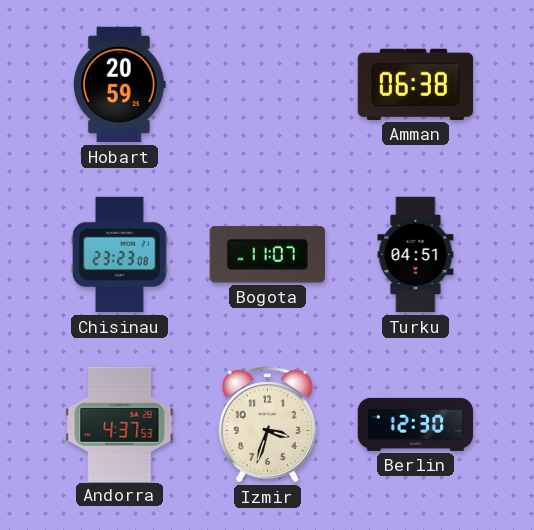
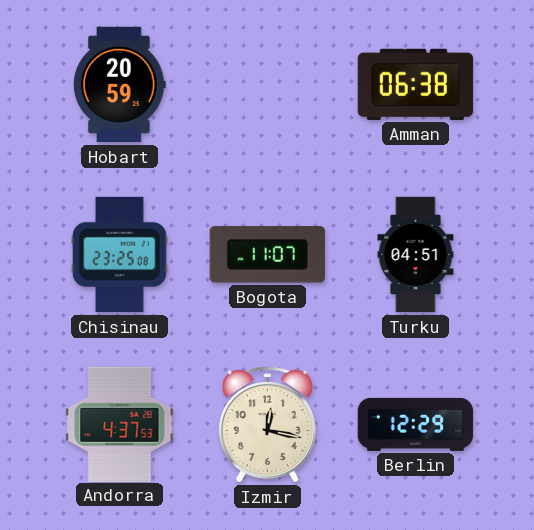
Chisinau: 23:23 -> 23:25 (120, 255)
Izmir: 3:33 -> 12:17 (267, 425)
Berlin: 12:30 -> 12:29 (415, 424)
